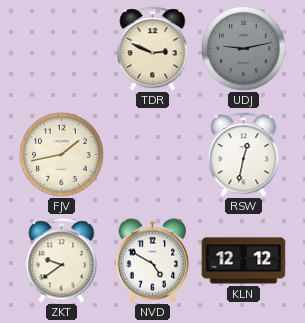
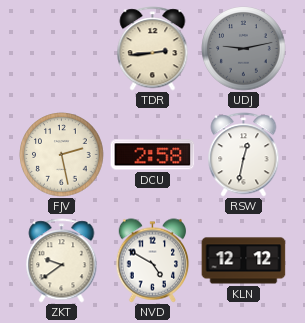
TDR: 2:49 -> 2:44 (153, 49)
FJV: 1:43 -> 2:28 (62, 155)
DCU: none -> 2:58 (153, 155)
